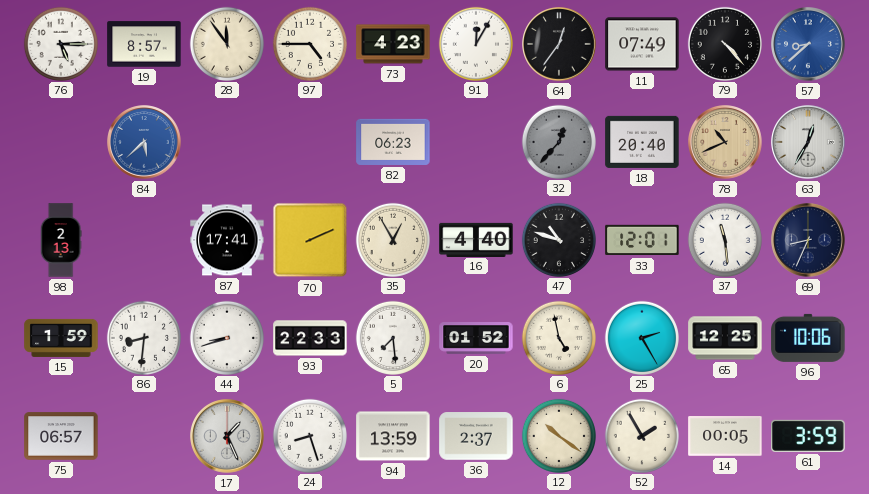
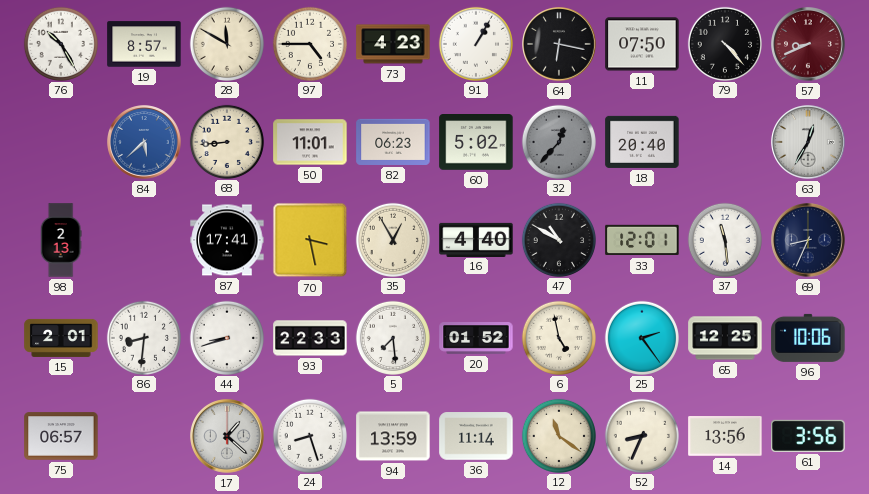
76: 5:15 -> 10:25 (60, 43)
28: 11:54 -> 11:50 (226, 43)
91: 12:05 -> 1:05 (475, 43)
64: 12:36 -> 6:17 (559, 44)
11: 07:49 -> 07:50 (642, 44)
57: 8:38 -> 8:41 (808, 44)
57 dial: blue -> burgundy (808, 44)
68: none -> 8:44 (226, 141)
50: none -> 11:01 (310, 142)
60: none -> 5:02 (476, 142)
78: 10:41 -> none (725, 142)
70: 2:11 -> 3:28 (310, 240)
47: 10:48 -> 10:50 (558, 239)
15: 1:59 -> 2:01 (61, 338)
25: 2:25 -> 2:24 (641, 337)
17: 1:26 -> 1:22 (227, 436)
36: 2:37 -> 11:14 (476, 436)
12: 10:21 -> 11:21 (558, 435)
52: 1:55 -> 8:34 (641, 435)
14: 00:05 -> 13:56 (725, 437)
61: 3:59 -> 3:56 (808, 436)
